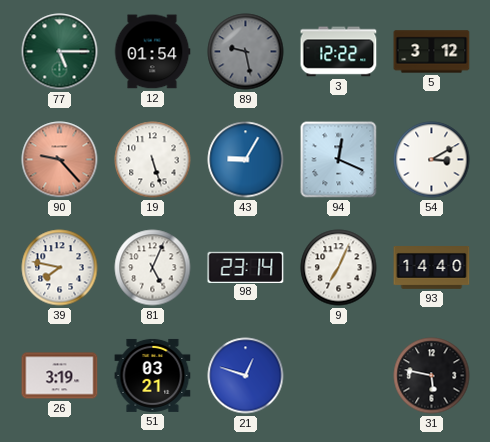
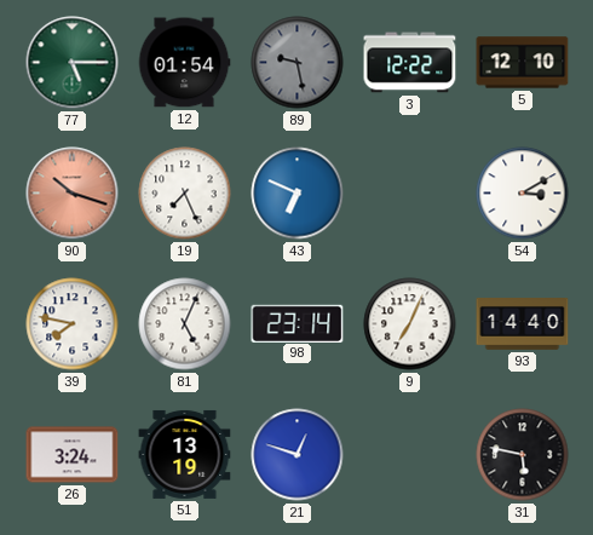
5: 3:12 -> 12:10 (523, 63)
90: 9:23 -> 10:18 (73, 194)
19: 5:27 -> 7:26 (185, 194)
43: 9:05 -> 6:49 (298, 194)
94: 12:19 -> none (339, 160)
26: 3:19 -> 3:24 (73, 455)
51: 03:21 -> 13:19 (185, 454)
